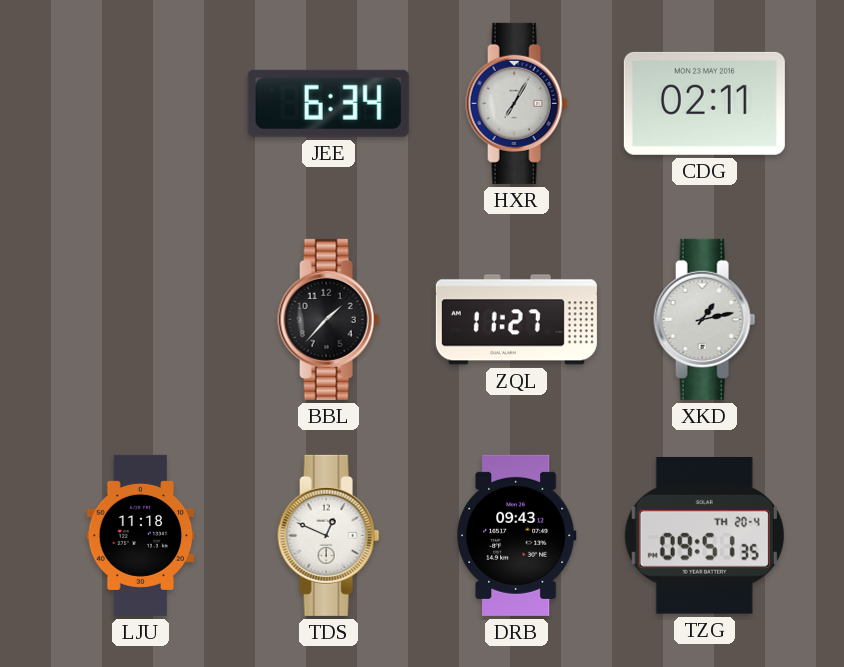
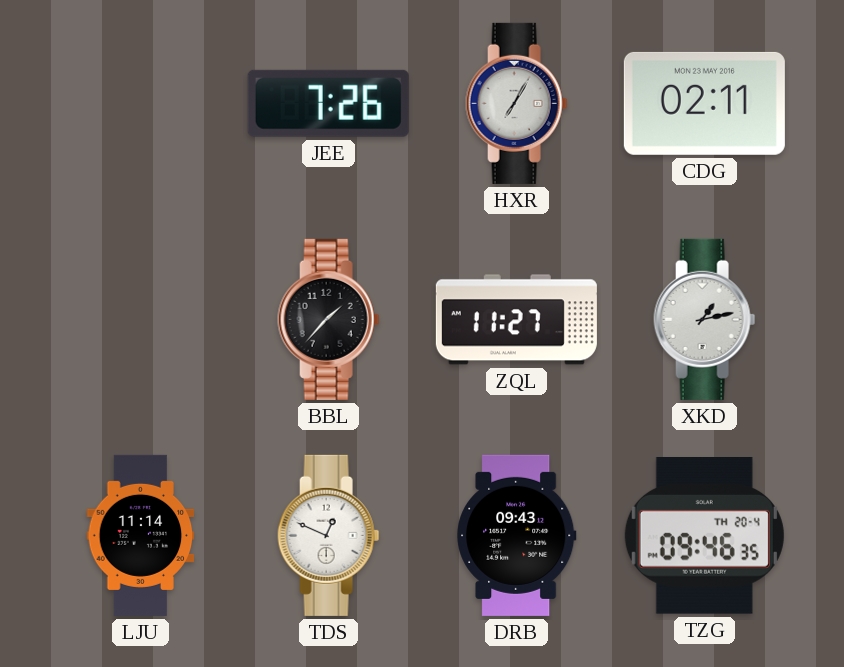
JEE: 6:34 -> 7:26 (328, 103)
LJU: 11:18 -> 11:14 (141, 535)
TZG: 09:51 -> 09:46 (704, 536)
